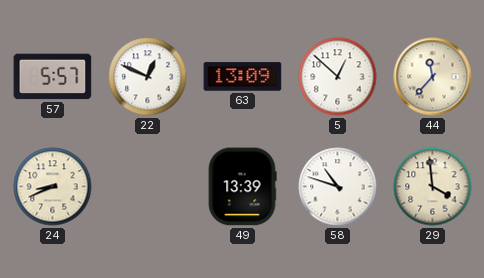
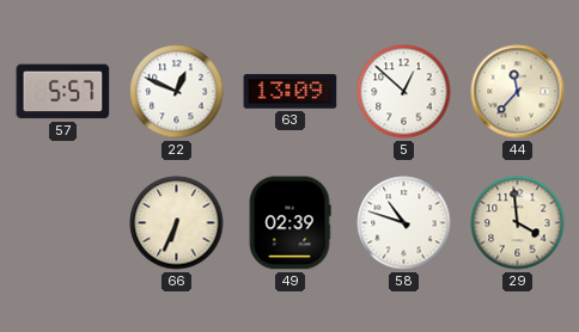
24: 8:41 -> none (53, 187)
66: none -> 6:34 (177, 223)
49: 13:39 -> 02:39 (289, 223)
